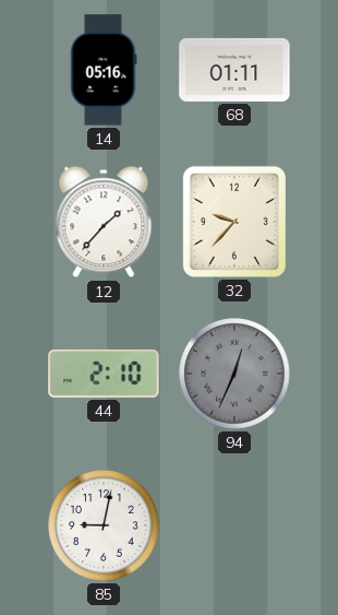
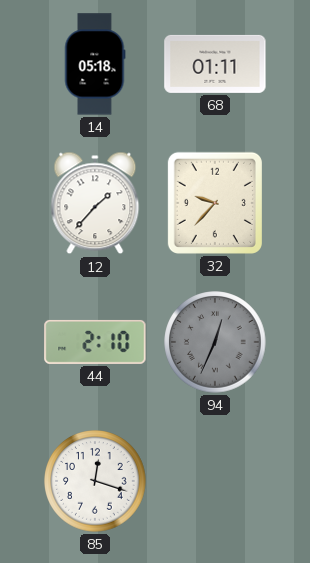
14: 05:16 -> 05:18 (95, 64)
85: 9:02 -> 12:18 (95, 481)
